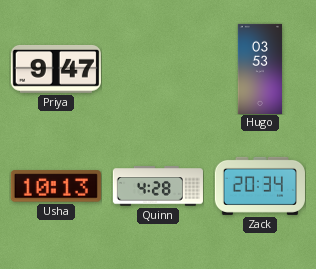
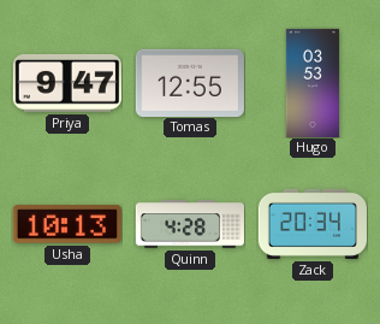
Tomas: none -> 12:55 (190, 82)
